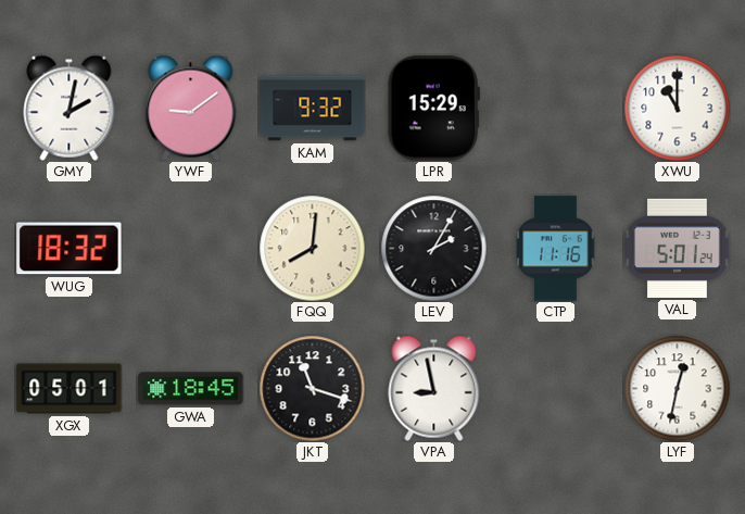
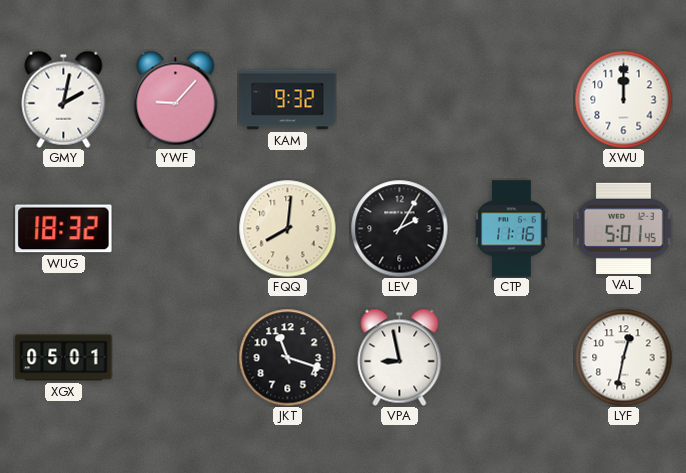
YWF: 9:09 -> 9:07 (176, 99)
LPR: 15:29 -> none (433, 109)
XWU: 11:00 -> 12:00 (623, 99)
VAL: 5:01:24 -> 5:01:45 (624, 228)
GWA: 18:45 -> none (191, 389)
